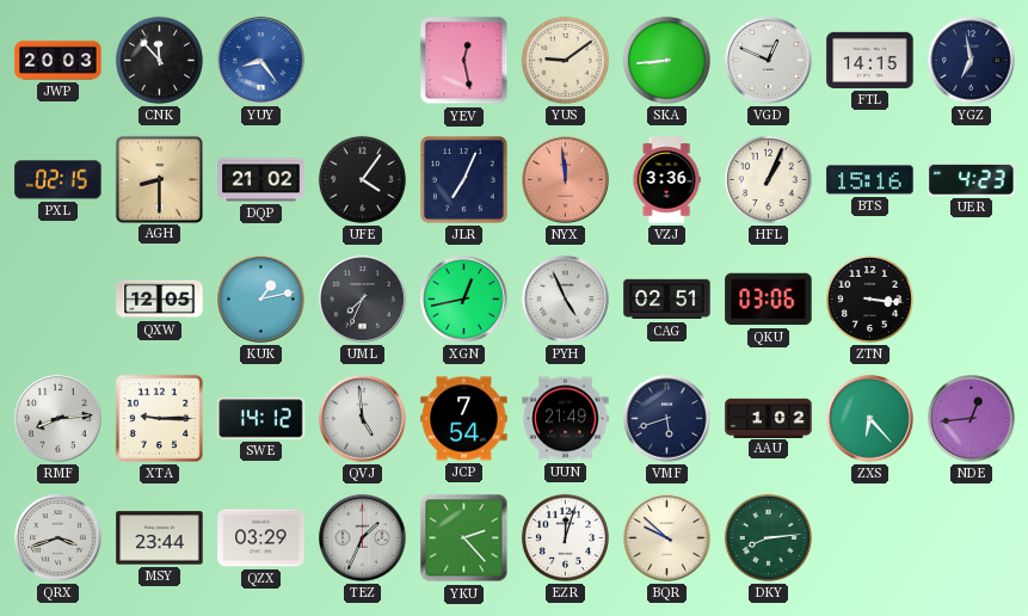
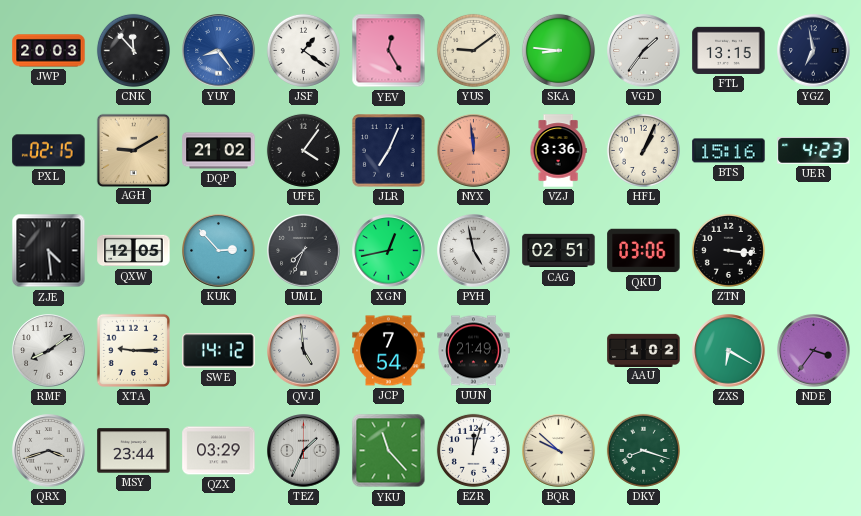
JSF: none -> 1:21 (303, 50)
YEV: 12:28 -> 12:25 (389, 51)
SKA: 8:44 -> 8:46 (558, 50)
VGD: 12:49 -> 1:36 (644, 51)
FTL: 14:15 -> 13:15 (729, 50)
AGH: 8:30 -> 9:10 (133, 150)
ZJE: none -> 4:29 (49, 251)
KUK: 1:13 -> 2:53 (219, 251)
PYH: 4:56 -> 4:58 (474, 251)
RMF: 8:14 -> 8:09 (49, 351)
VMF: 5:42 -> none (667, 419)
ZXS: 6:23 -> 6:20 (729, 351)
NDE: 12:44 -> 3:36 (814, 351)
YKU: 2:23 -> 11:23 (389, 451)
DKY: 8:14 -> 8:18 (643, 450)
